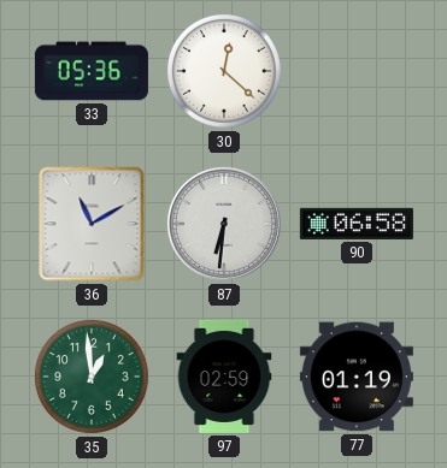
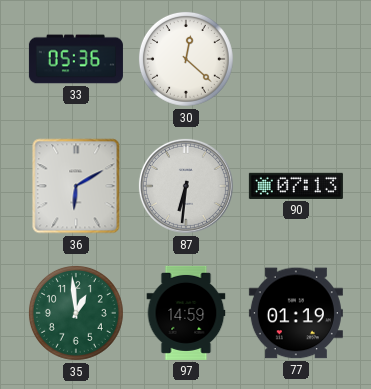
36: 11:10 -> 6:10 (76, 186)
90: 06:58 -> 07:13 (296, 186)
97: 02:59 -> 14:59 (186, 313)
